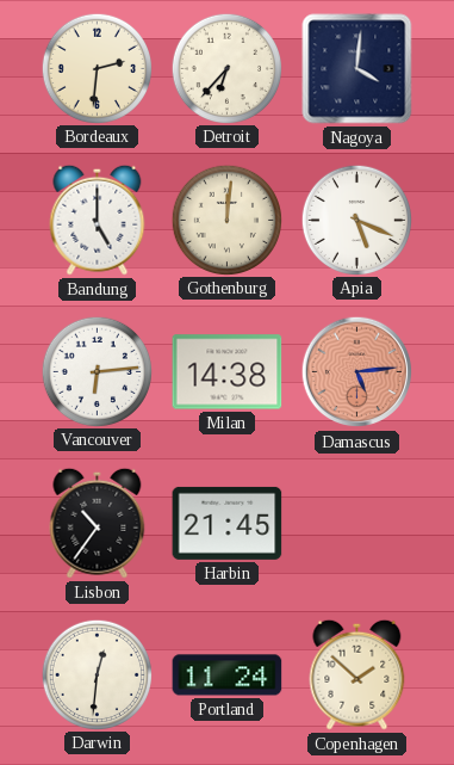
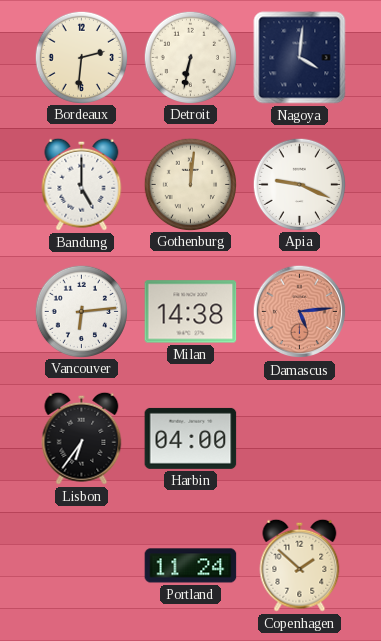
Detroit: 6:37 -> 6:32 (190, 57)
Apia: 5:19 -> 9:19 (299, 184)
Lisbon: 10:36 -> 6:36 (82, 438)
Harbin: 21:45 -> 04:00 (191, 438)
Darwin: 12:31 -> none (97, 674)
